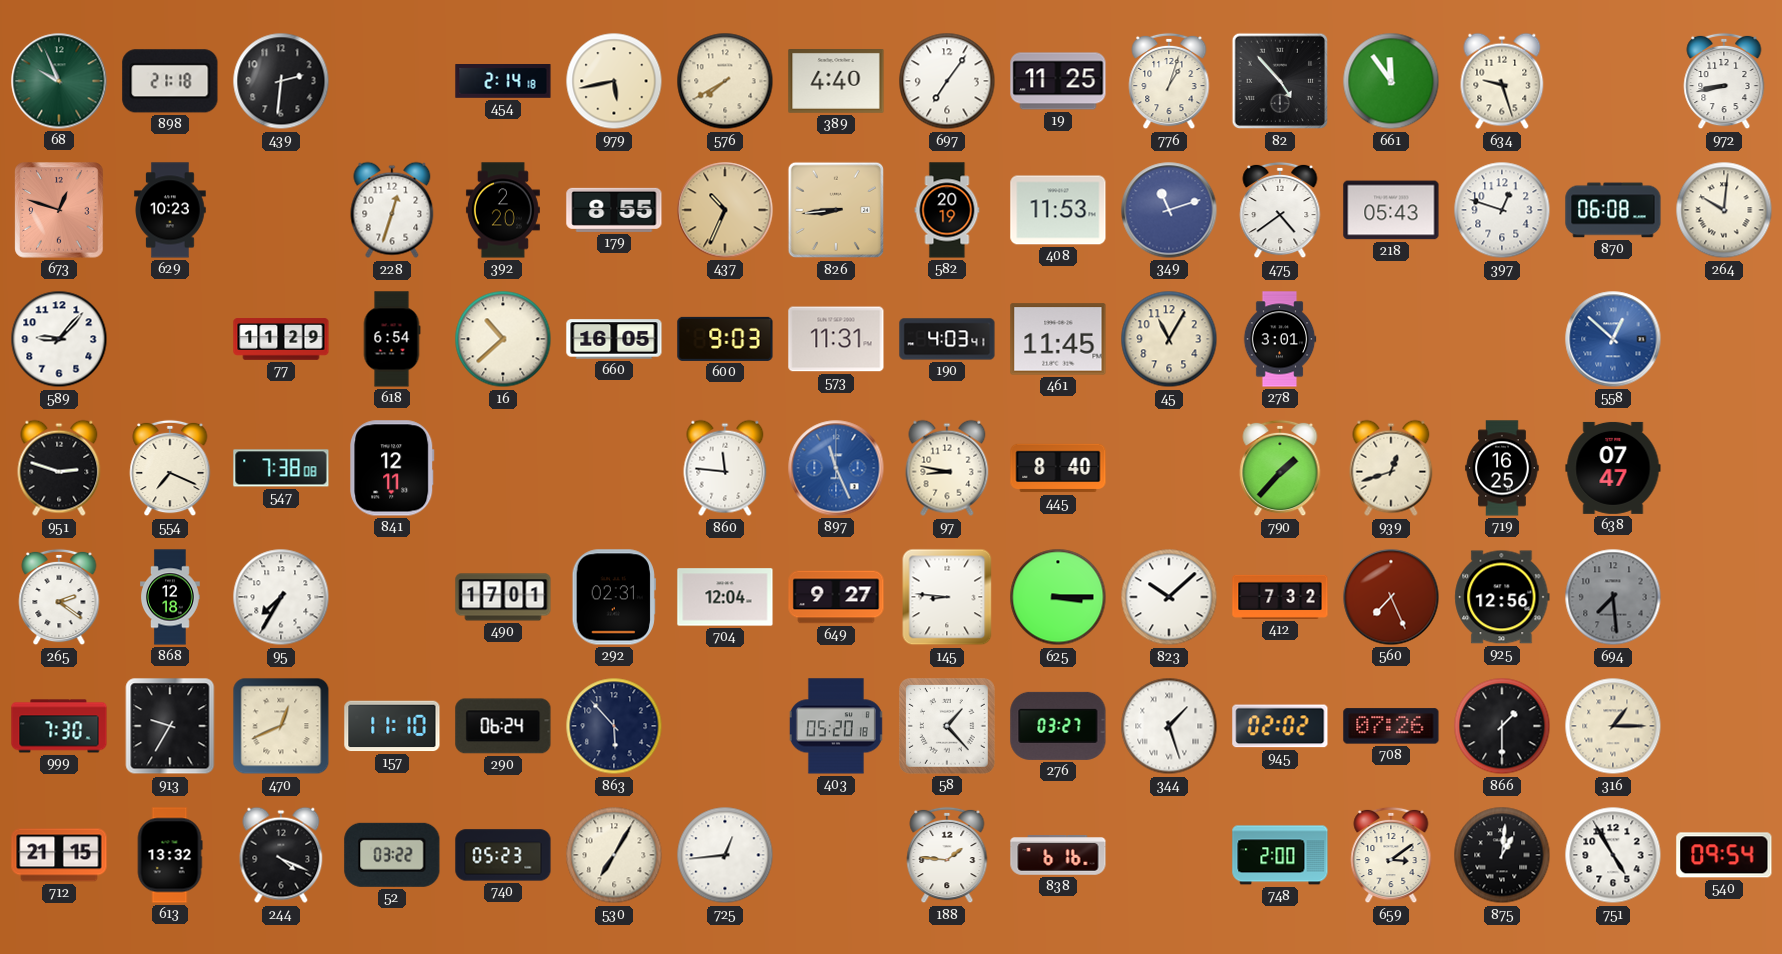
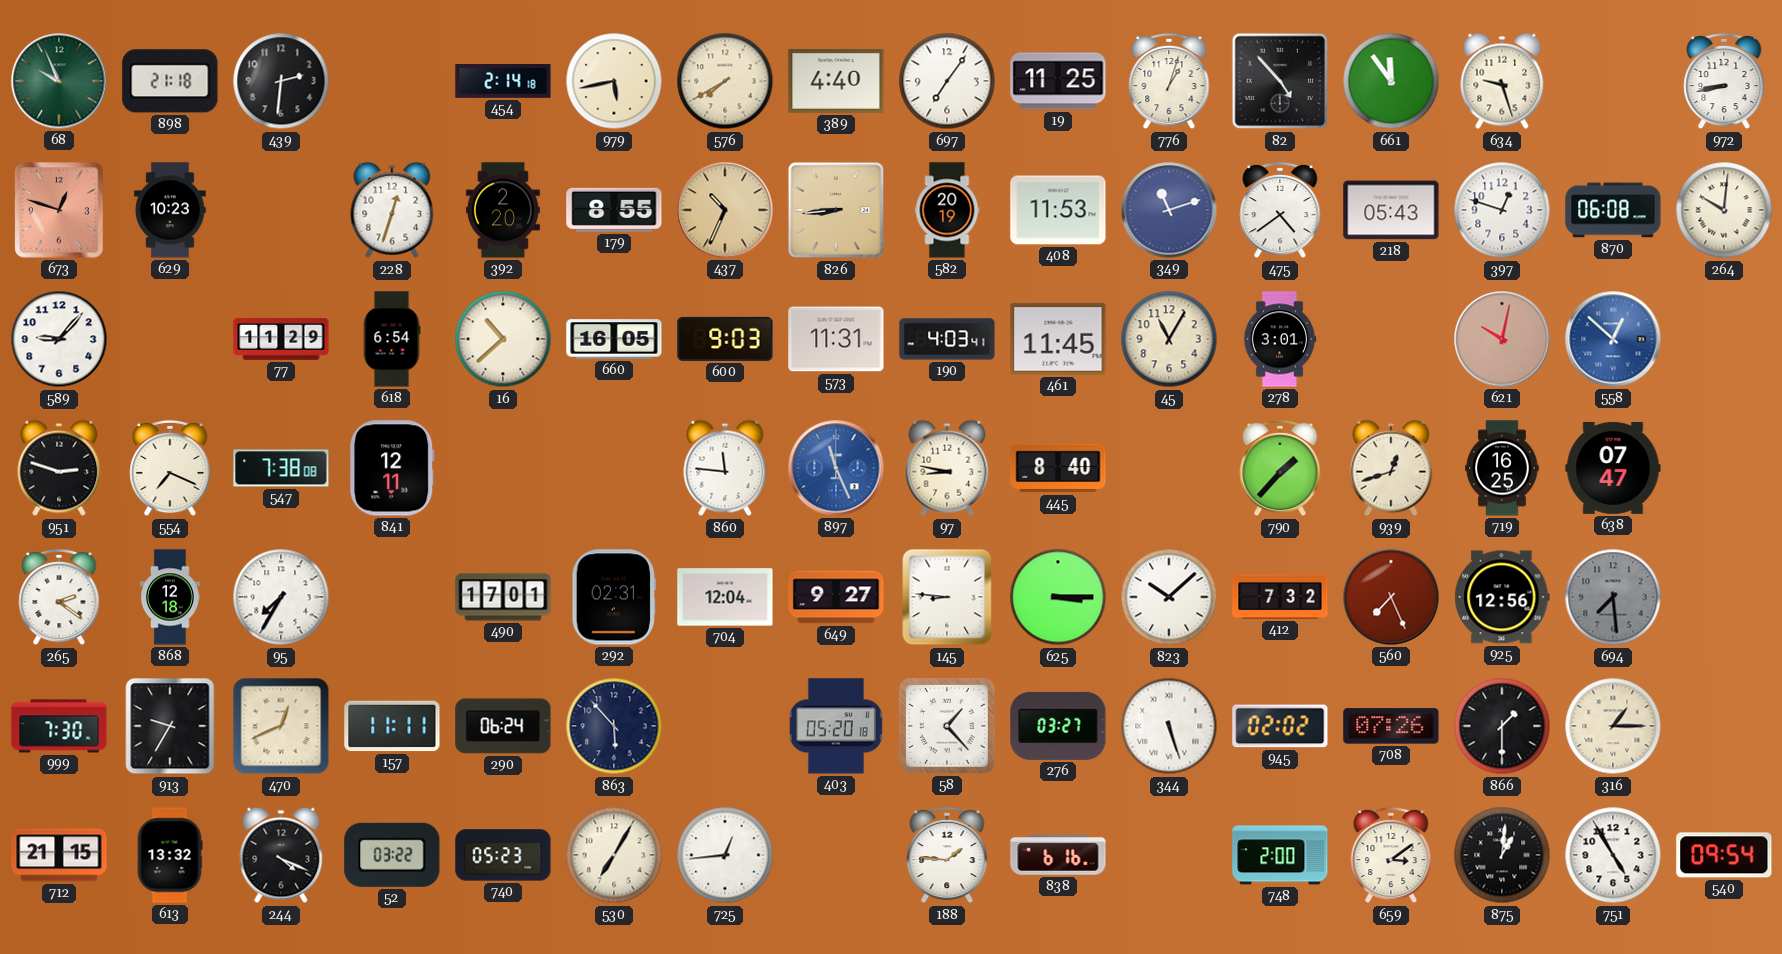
621: none -> 10:02 (1502, 339)
157: 11:10 -> 11:11 (392, 726)
344: 1:27 -> 5:27 (1169, 726)
